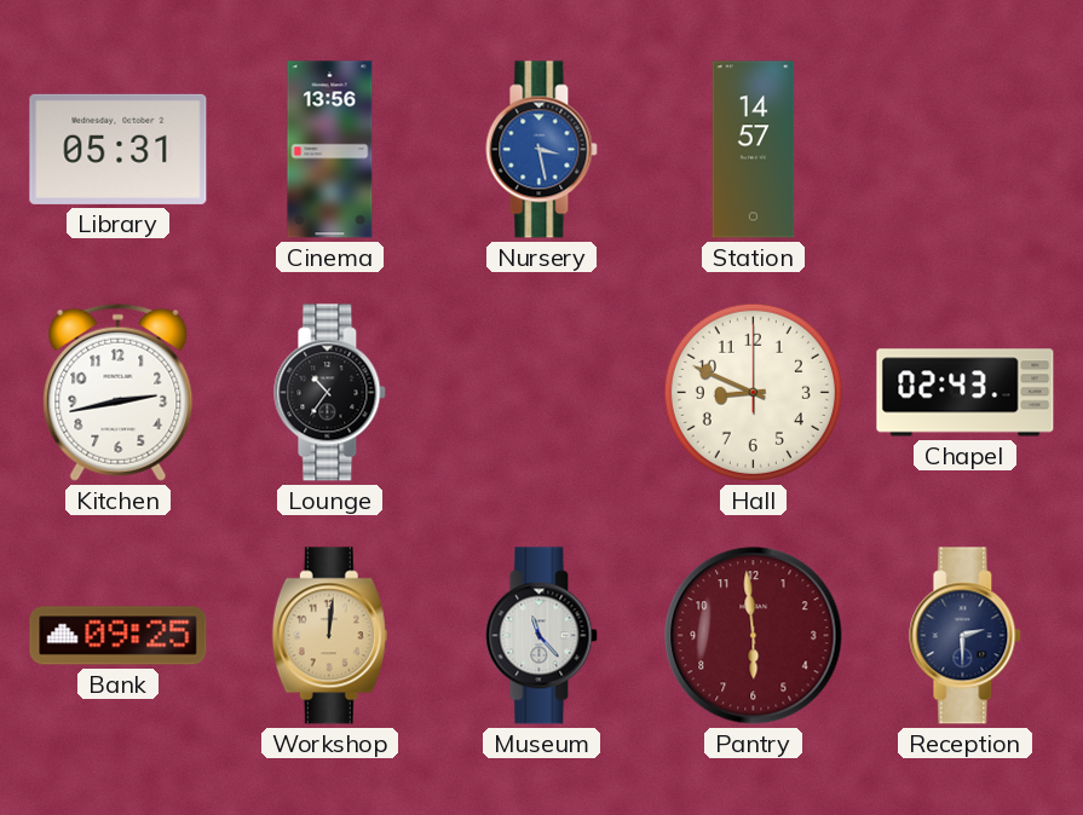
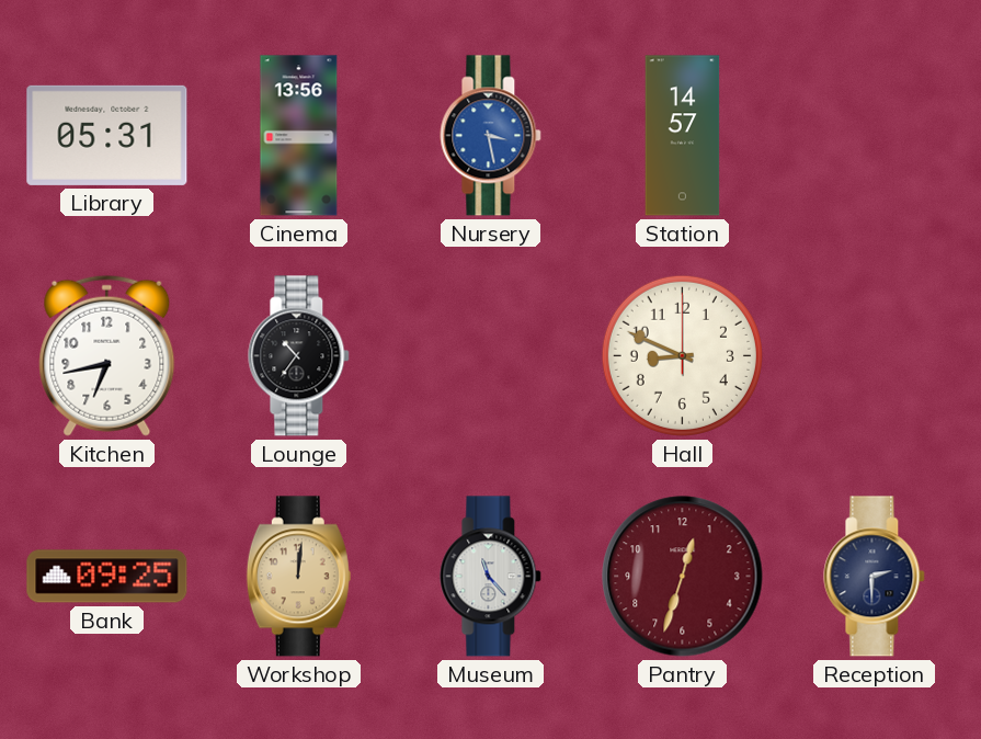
Kitchen: 2:43 -> 6:43 (107, 355)
Chapel: 02:43 -> none (966, 393)
Pantry: 5:59 -> 12:33 (683, 577)
